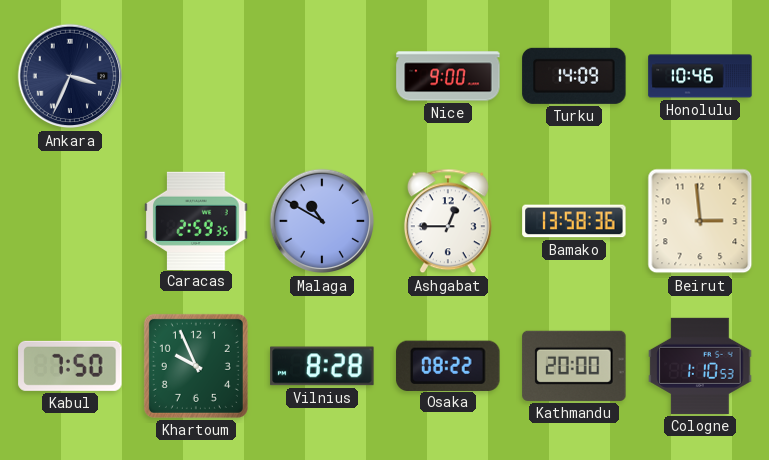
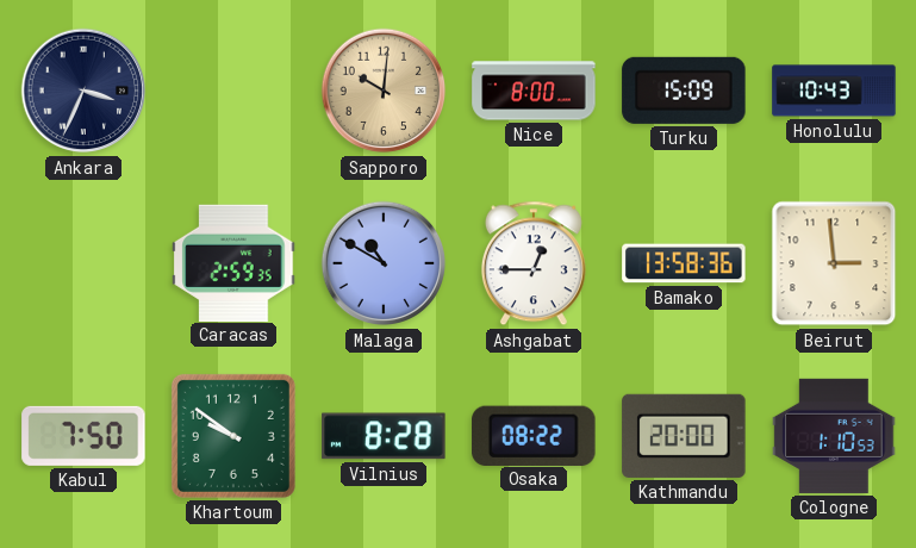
Sapporo: none -> 10:01 (384, 91)
Nice: 9:00 -> 8:00 (534, 91)
Turku: 14:09 -> 15:09 (684, 91)
Honolulu: 10:46 -> 10:43 (834, 91)
Khartoum: 9:56 -> 9:51 (233, 436)
